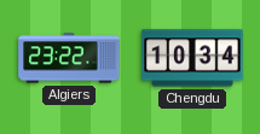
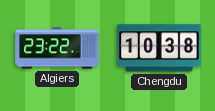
Chengdu: 10:34 -> 10:38 (159, 48)
